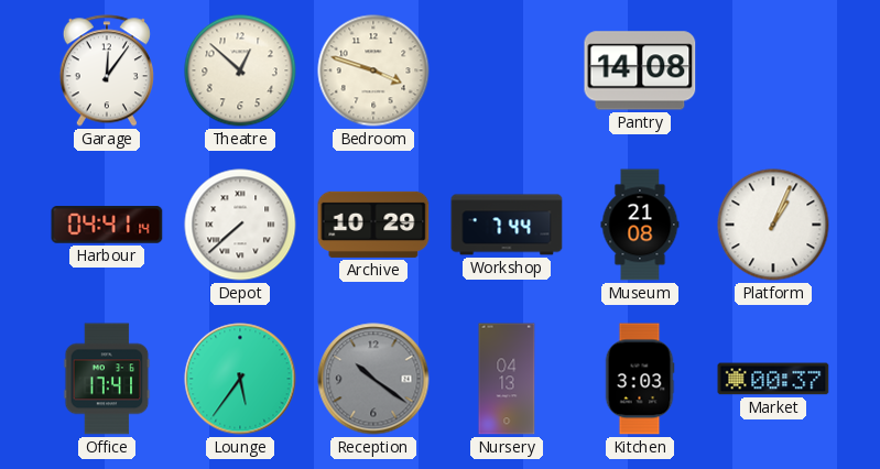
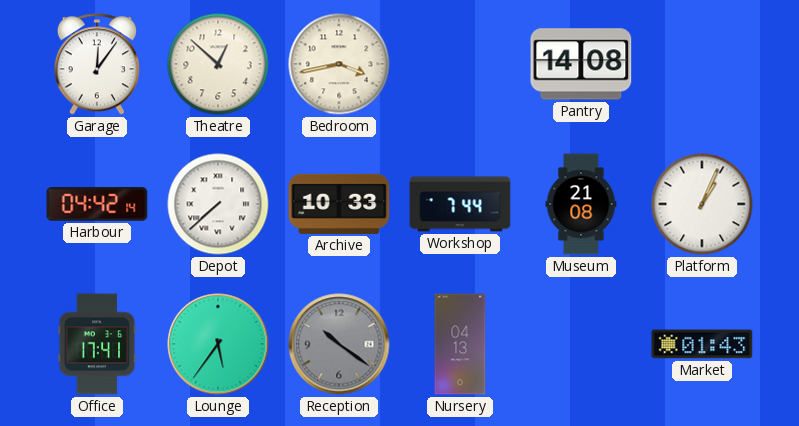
Bedroom: 3:48 -> 3:43 (339, 64)
Harbour: 04:41 -> 04:42 (97, 204)
Archive: 10:29 -> 10:33 (339, 204)
Kitchen: 3:03 -> none (640, 379)
Market: 00:37 -> 01:43 (702, 344)
